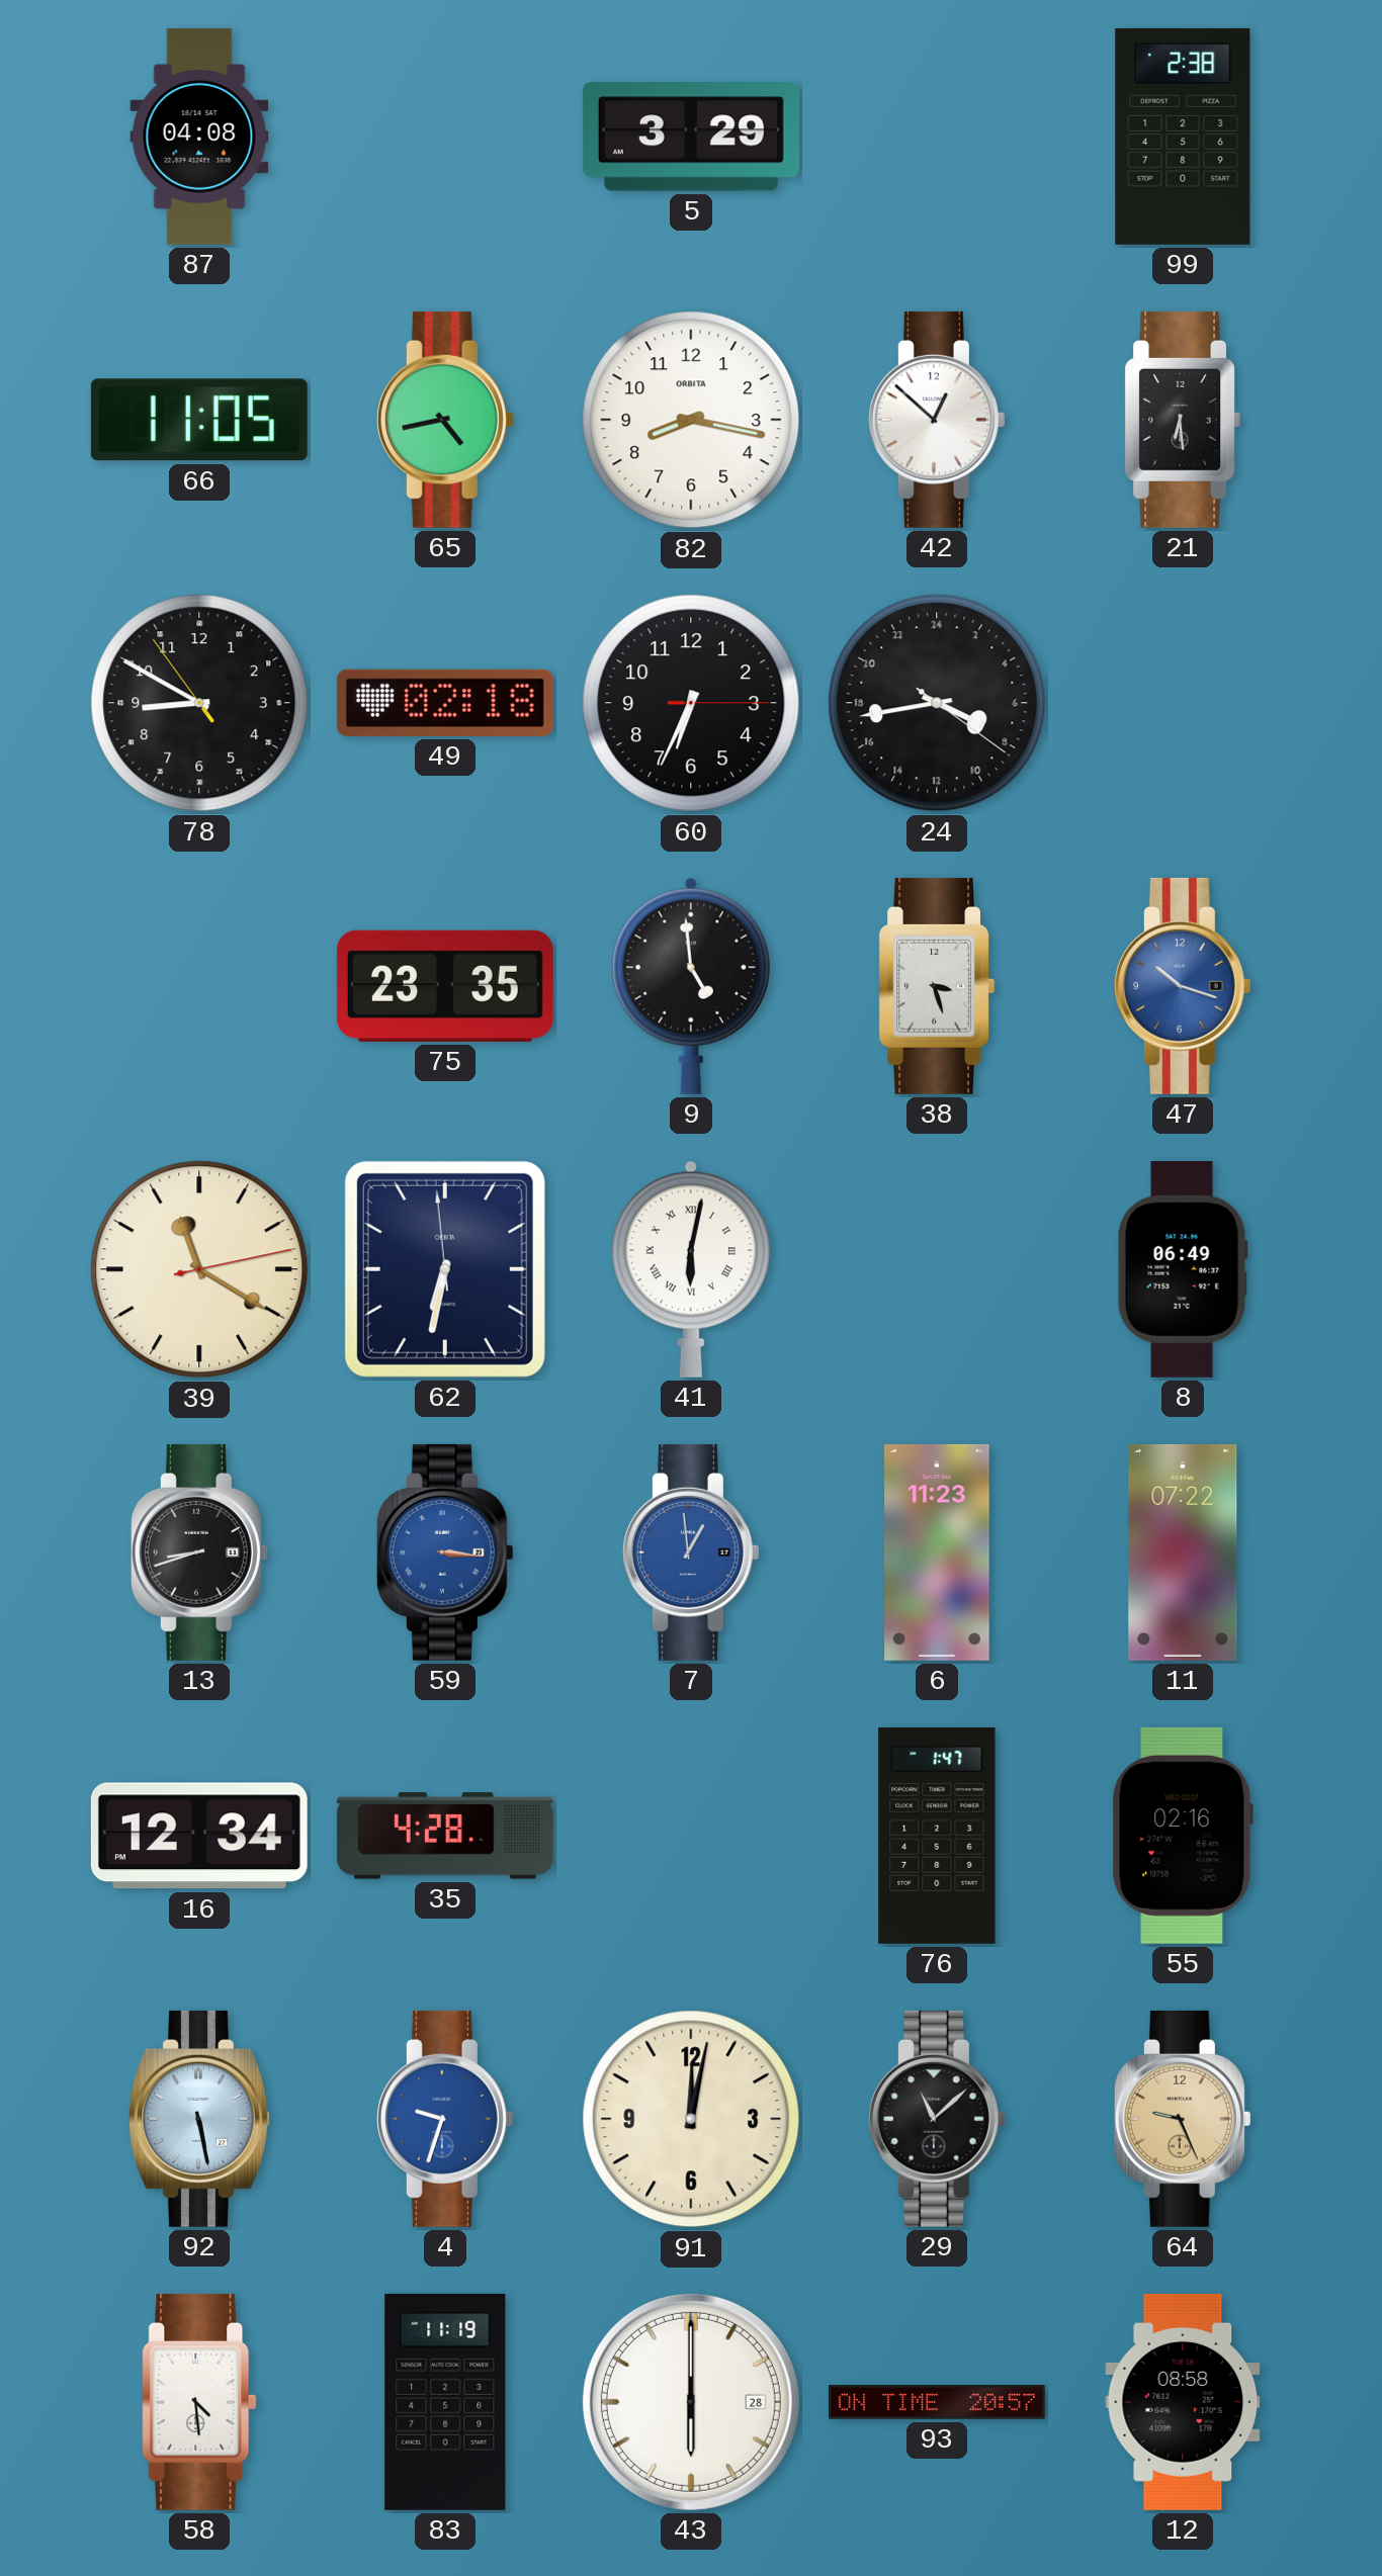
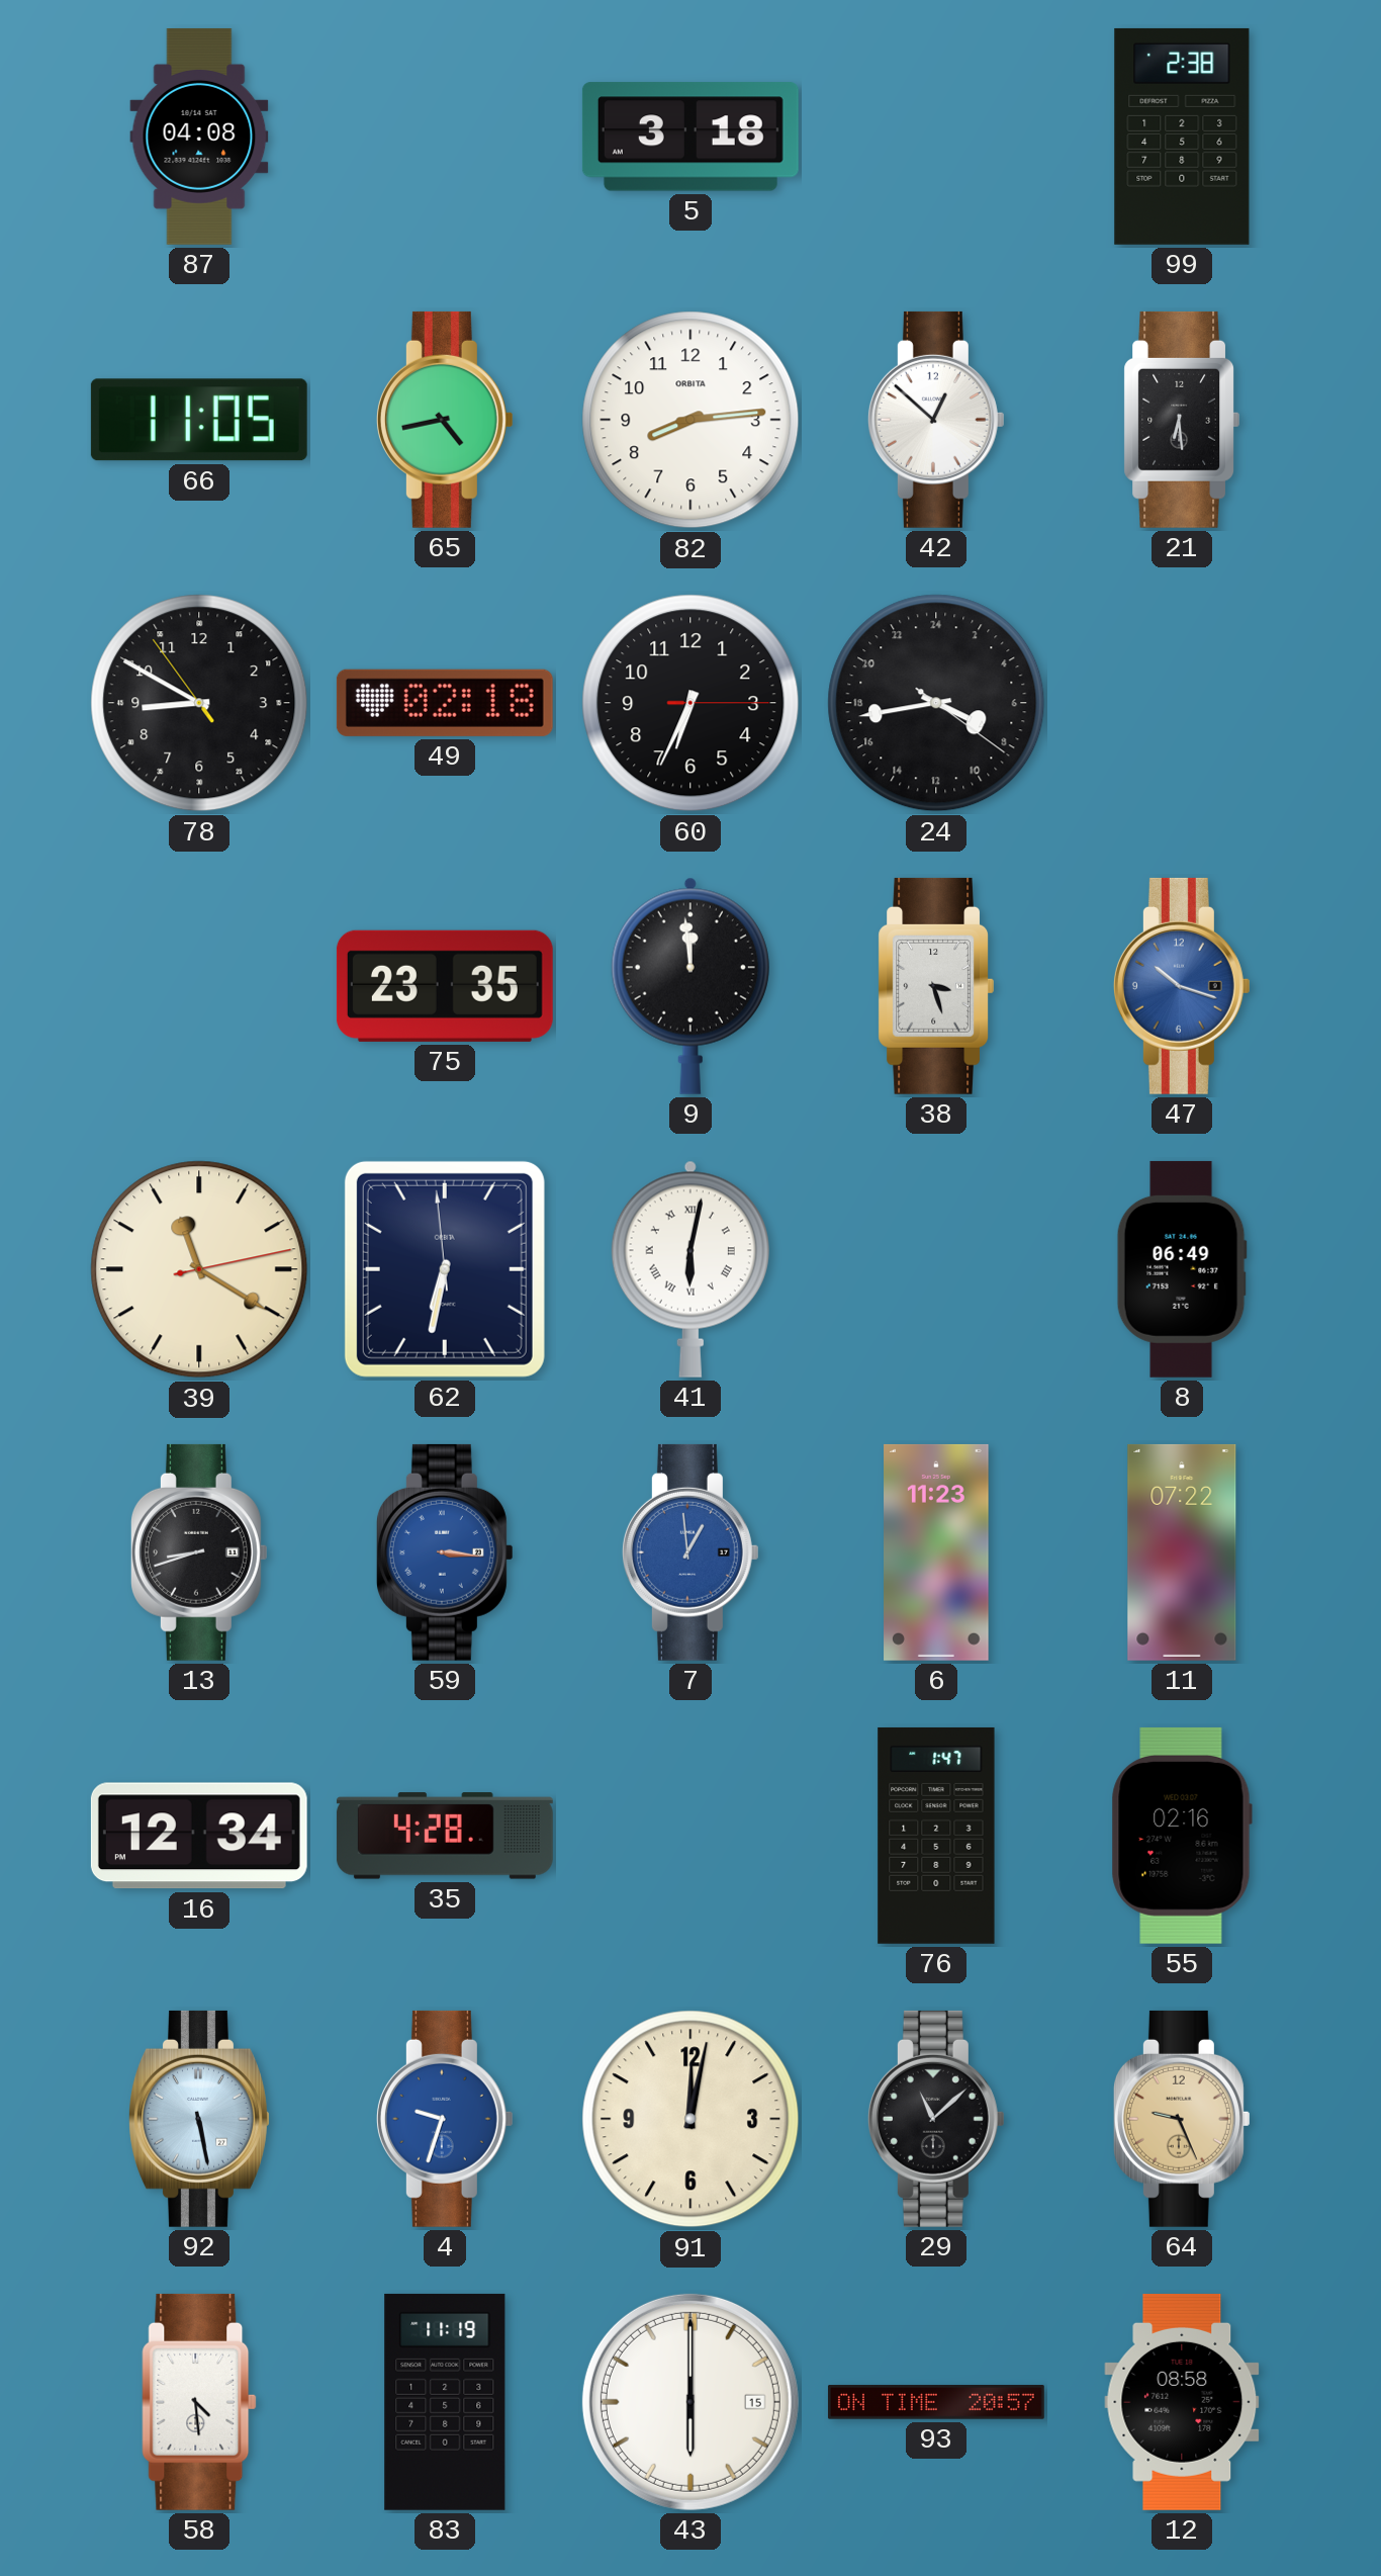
5: 3:29 -> 3:18 (690, 137)
82: 8:17 -> 8:14 (690, 420)
9: 4:59 -> 11:59 (690, 986)
43 date: 28 -> 15 (690, 2402)
